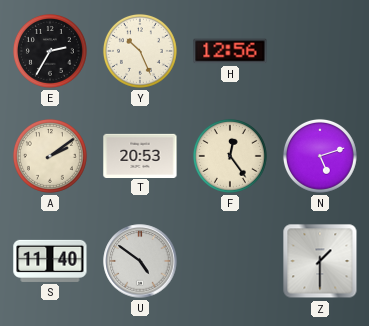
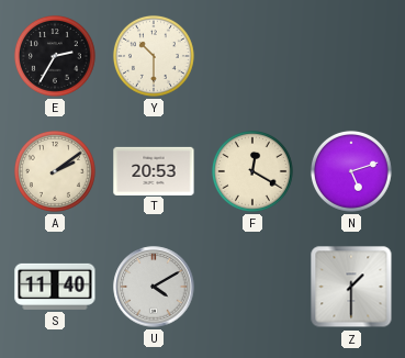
Y: 10:26 -> 10:30 (154, 56)
H: 12:56 -> none (230, 51)
F: 12:24 -> 12:20 (252, 171)
U: 4:51 -> 4:10 (154, 287)
